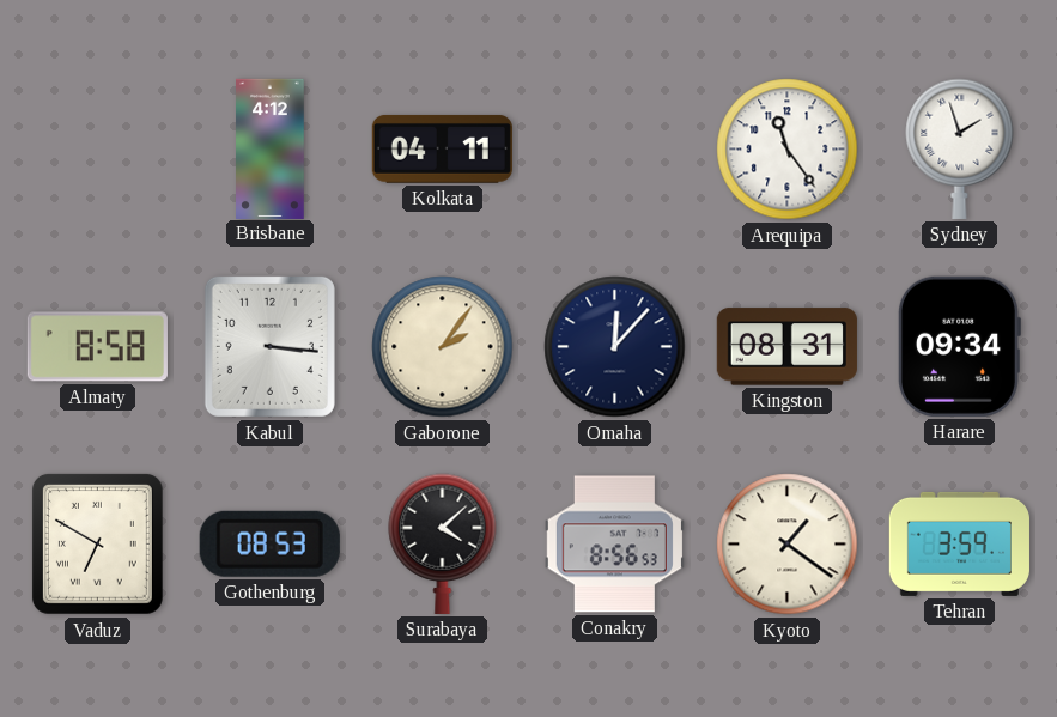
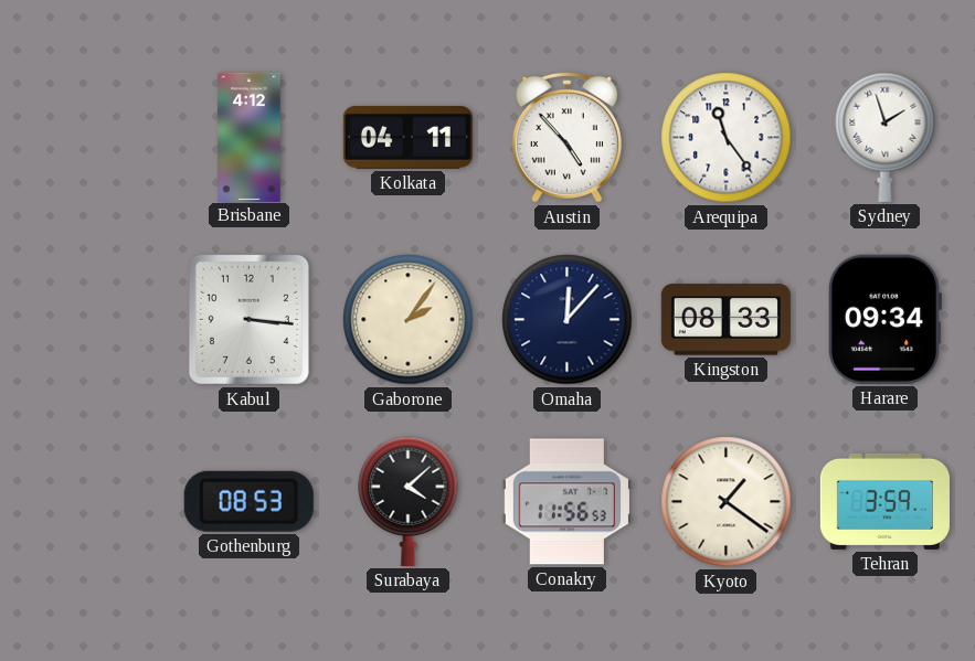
Austin: none -> 4:53 (566, 137)
Almaty: 8:58 -> none (97, 347)
Kingston: 08:31 -> 08:33 (725, 320)
Vaduz: 6:50 -> none (97, 543)
Conakry: 8:56 -> 11:56 (566, 502)
